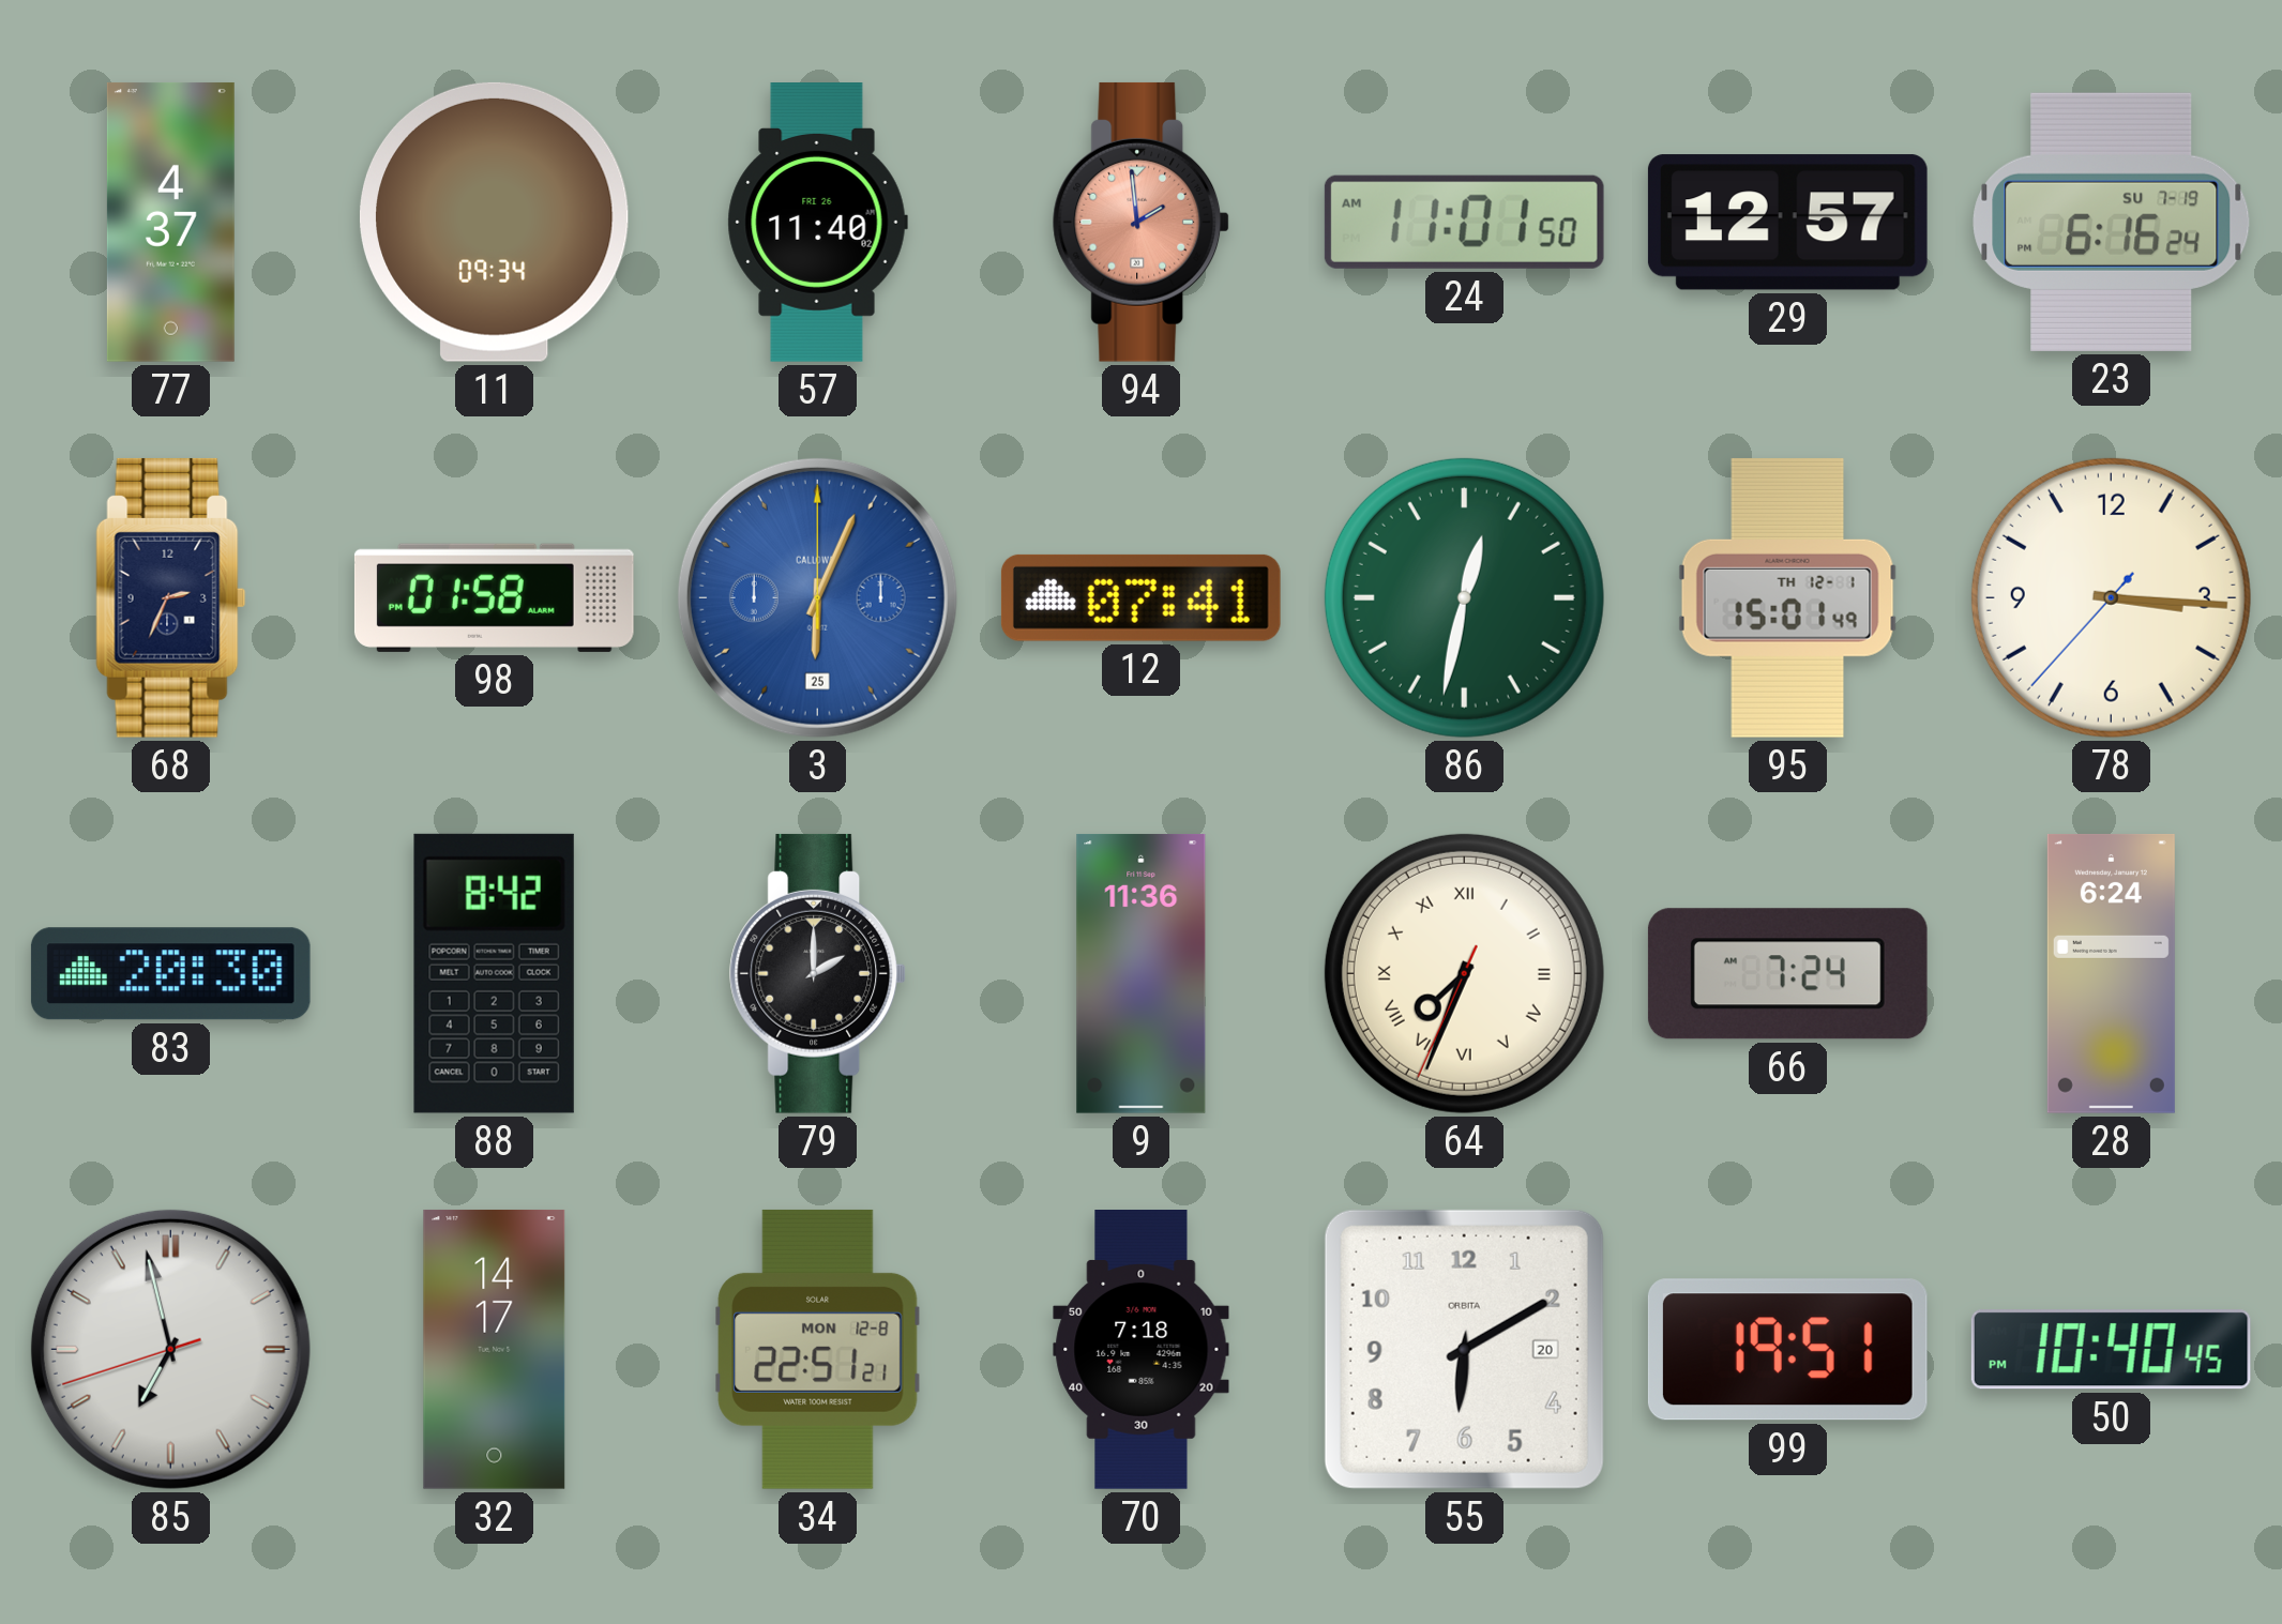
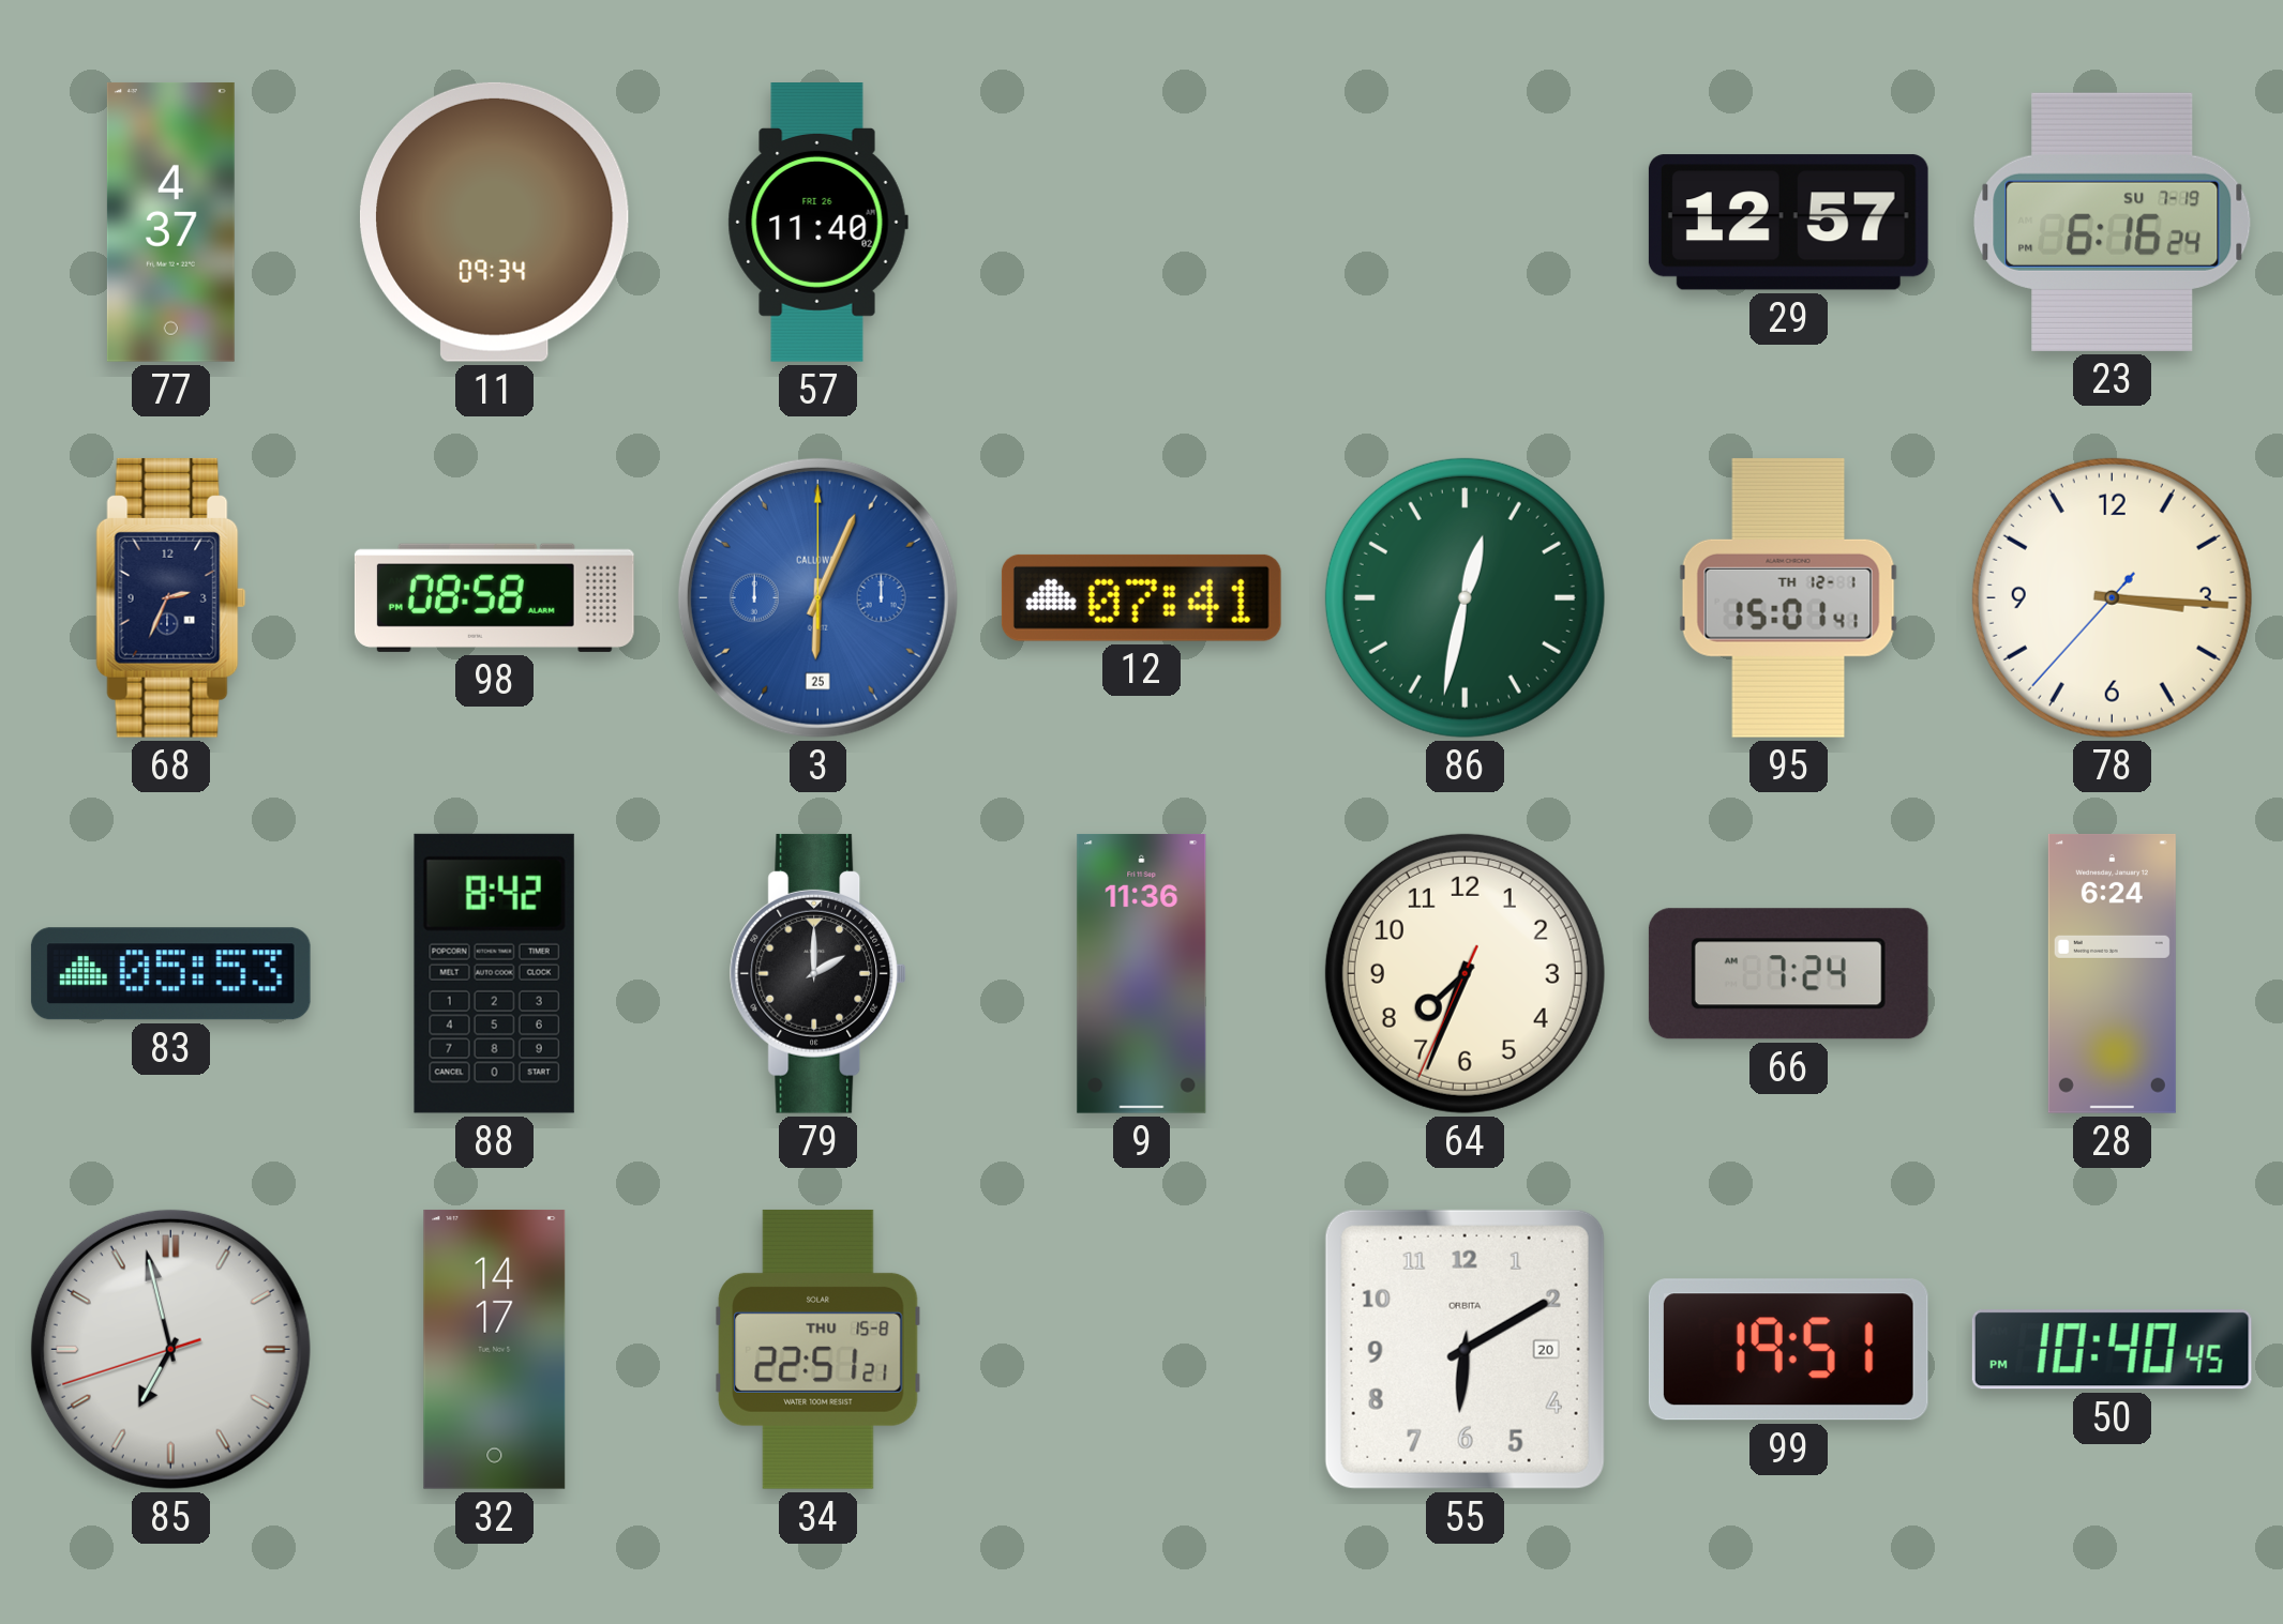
94: 1:59 -> none (1142, 222)
24: 11:01 -> none (1464, 222)
98: 01:58 -> 08:58 (494, 597)
95: 15:01:49 -> 15:01:41 (1788, 597)
83: 20:30 -> 05:53 (170, 974)
64 numerals: Roman -> Arabic (1465, 973)
34 date: MON 12-8 -> THU 15-8 (818, 1349)
70: 7:18 -> none (1142, 1350)
